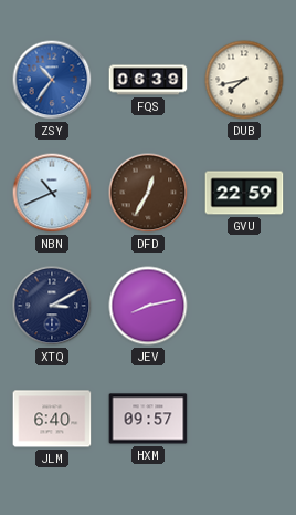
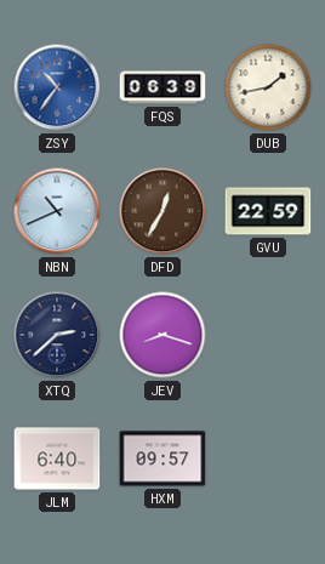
DUB: 7:43 -> 1:43 (268, 87)
XTQ: 3:10 -> 2:38 (57, 335)
JEV: 8:13 -> 8:18 (162, 335)
